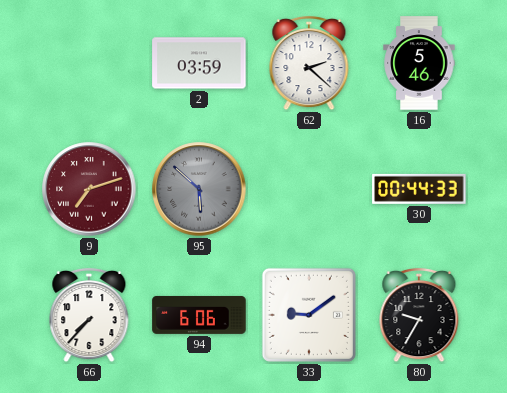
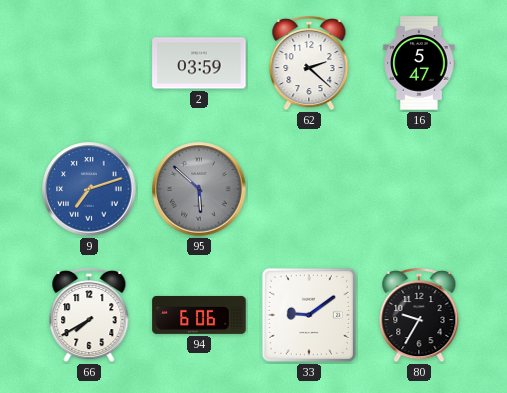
16: 5:46 -> 5:47 (419, 63)
9 dial: burgundy -> blue (89, 189)
30: 00:44 -> none (419, 189)
66: 7:37 -> 7:40 (89, 315)
